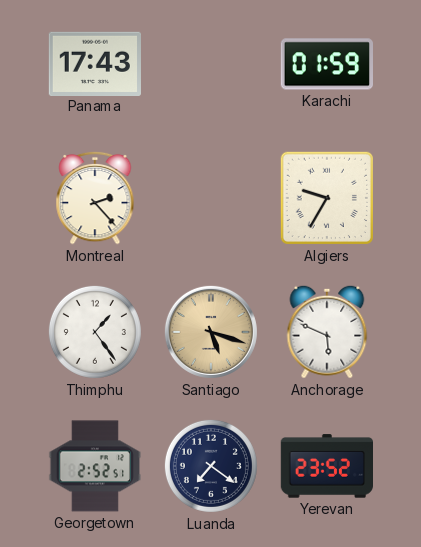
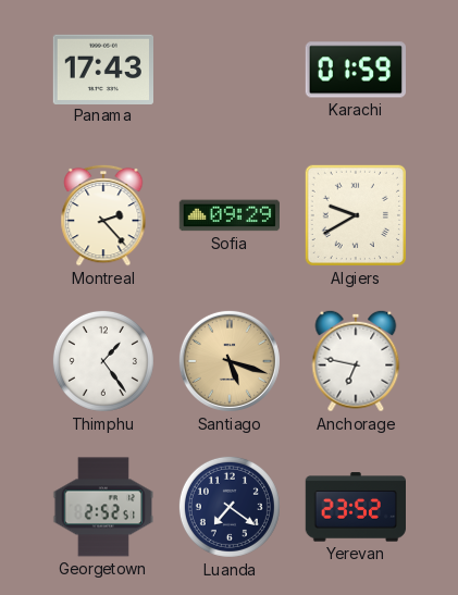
Sofia: none -> 09:29 (228, 215)
Algiers: 9:35 -> 9:40 (356, 215)
Anchorage: 5:49 -> 6:47 (356, 361)
